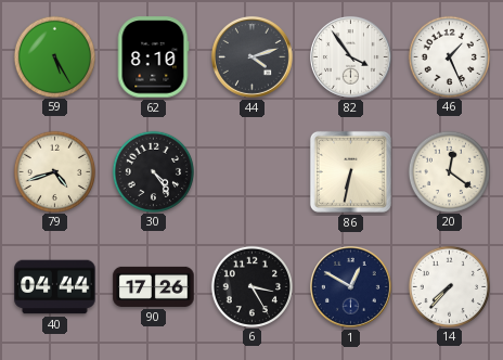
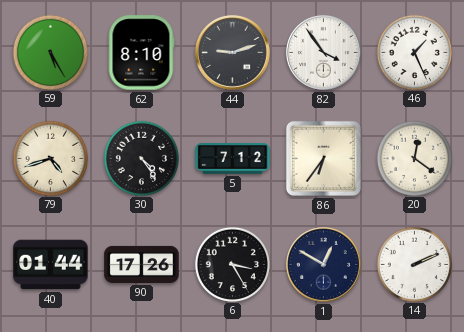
44: 4:12 -> 9:12 (233, 53)
5: none -> 7:12 (233, 159)
86: 6:32 -> 6:36 (323, 158)
40: 04:44 -> 01:44 (51, 265)
14: 7:37 -> 2:11 (414, 264)
